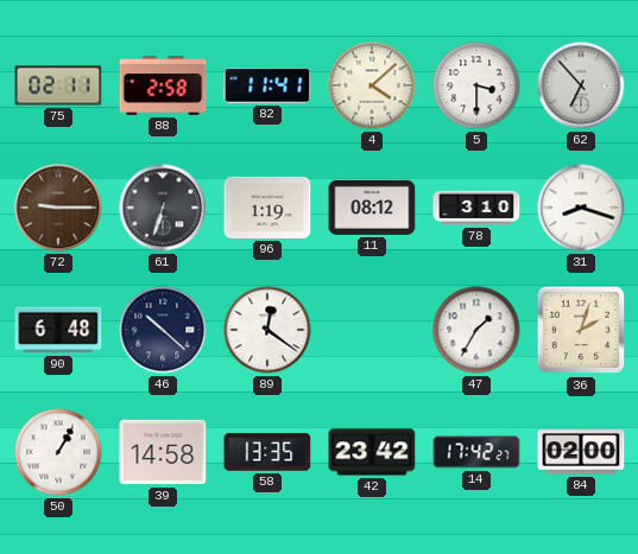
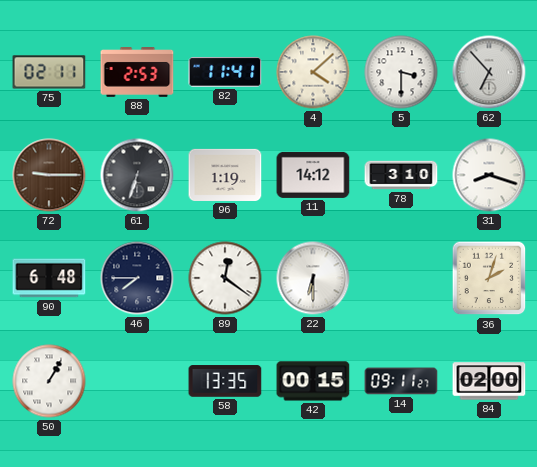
88: 2:58 -> 2:53 (137, 72)
11: 08:12 -> 14:12 (313, 175)
46: 10:22 -> 7:45 (137, 278)
22: none -> 6:30 (313, 278)
47: 1:35 -> none (476, 330)
39: 14:58 -> none (163, 452)
42: 23:42 -> 00:15 (313, 381)
14: 17:42 -> 09:11 (401, 381)
